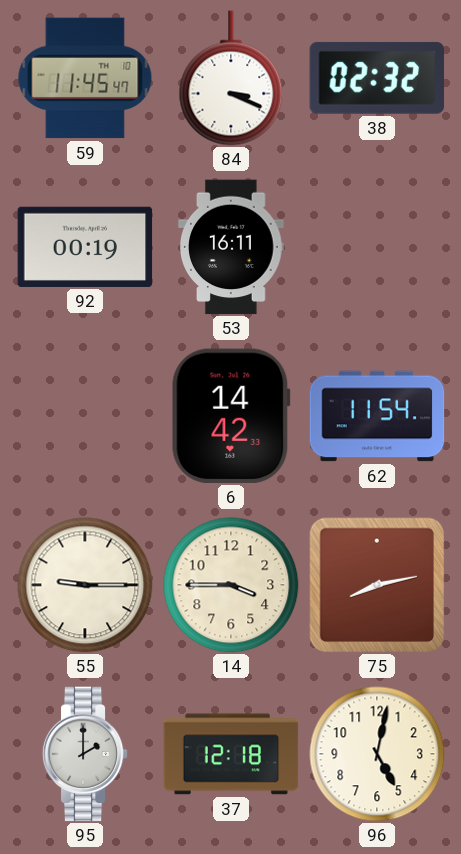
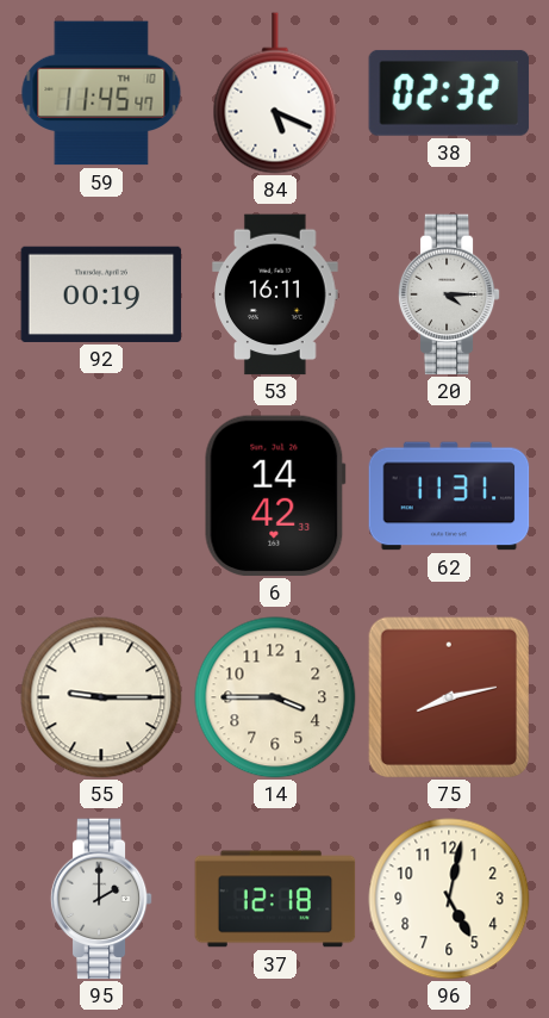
84: 3:19 -> 5:19 (275, 93)
20: none -> 4:15 (449, 294)
62: 11:54 -> 11:31 (449, 496)
